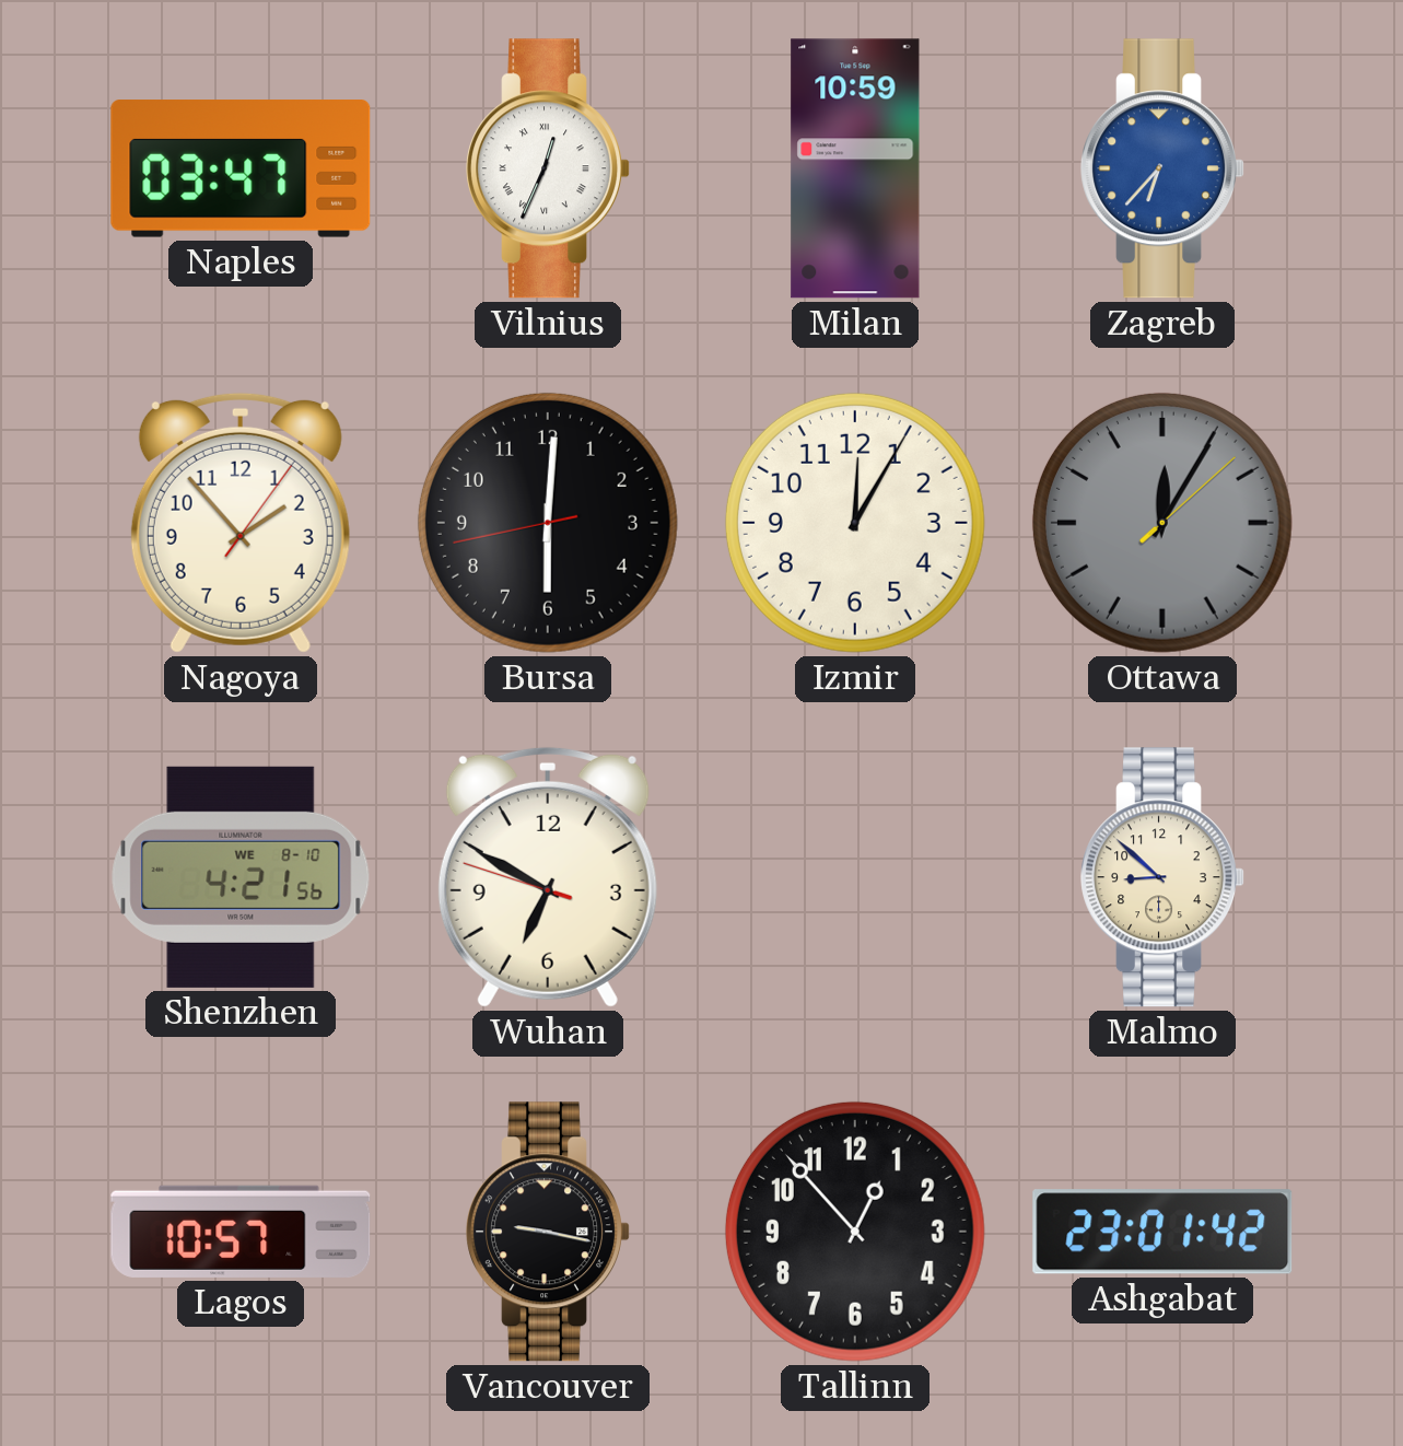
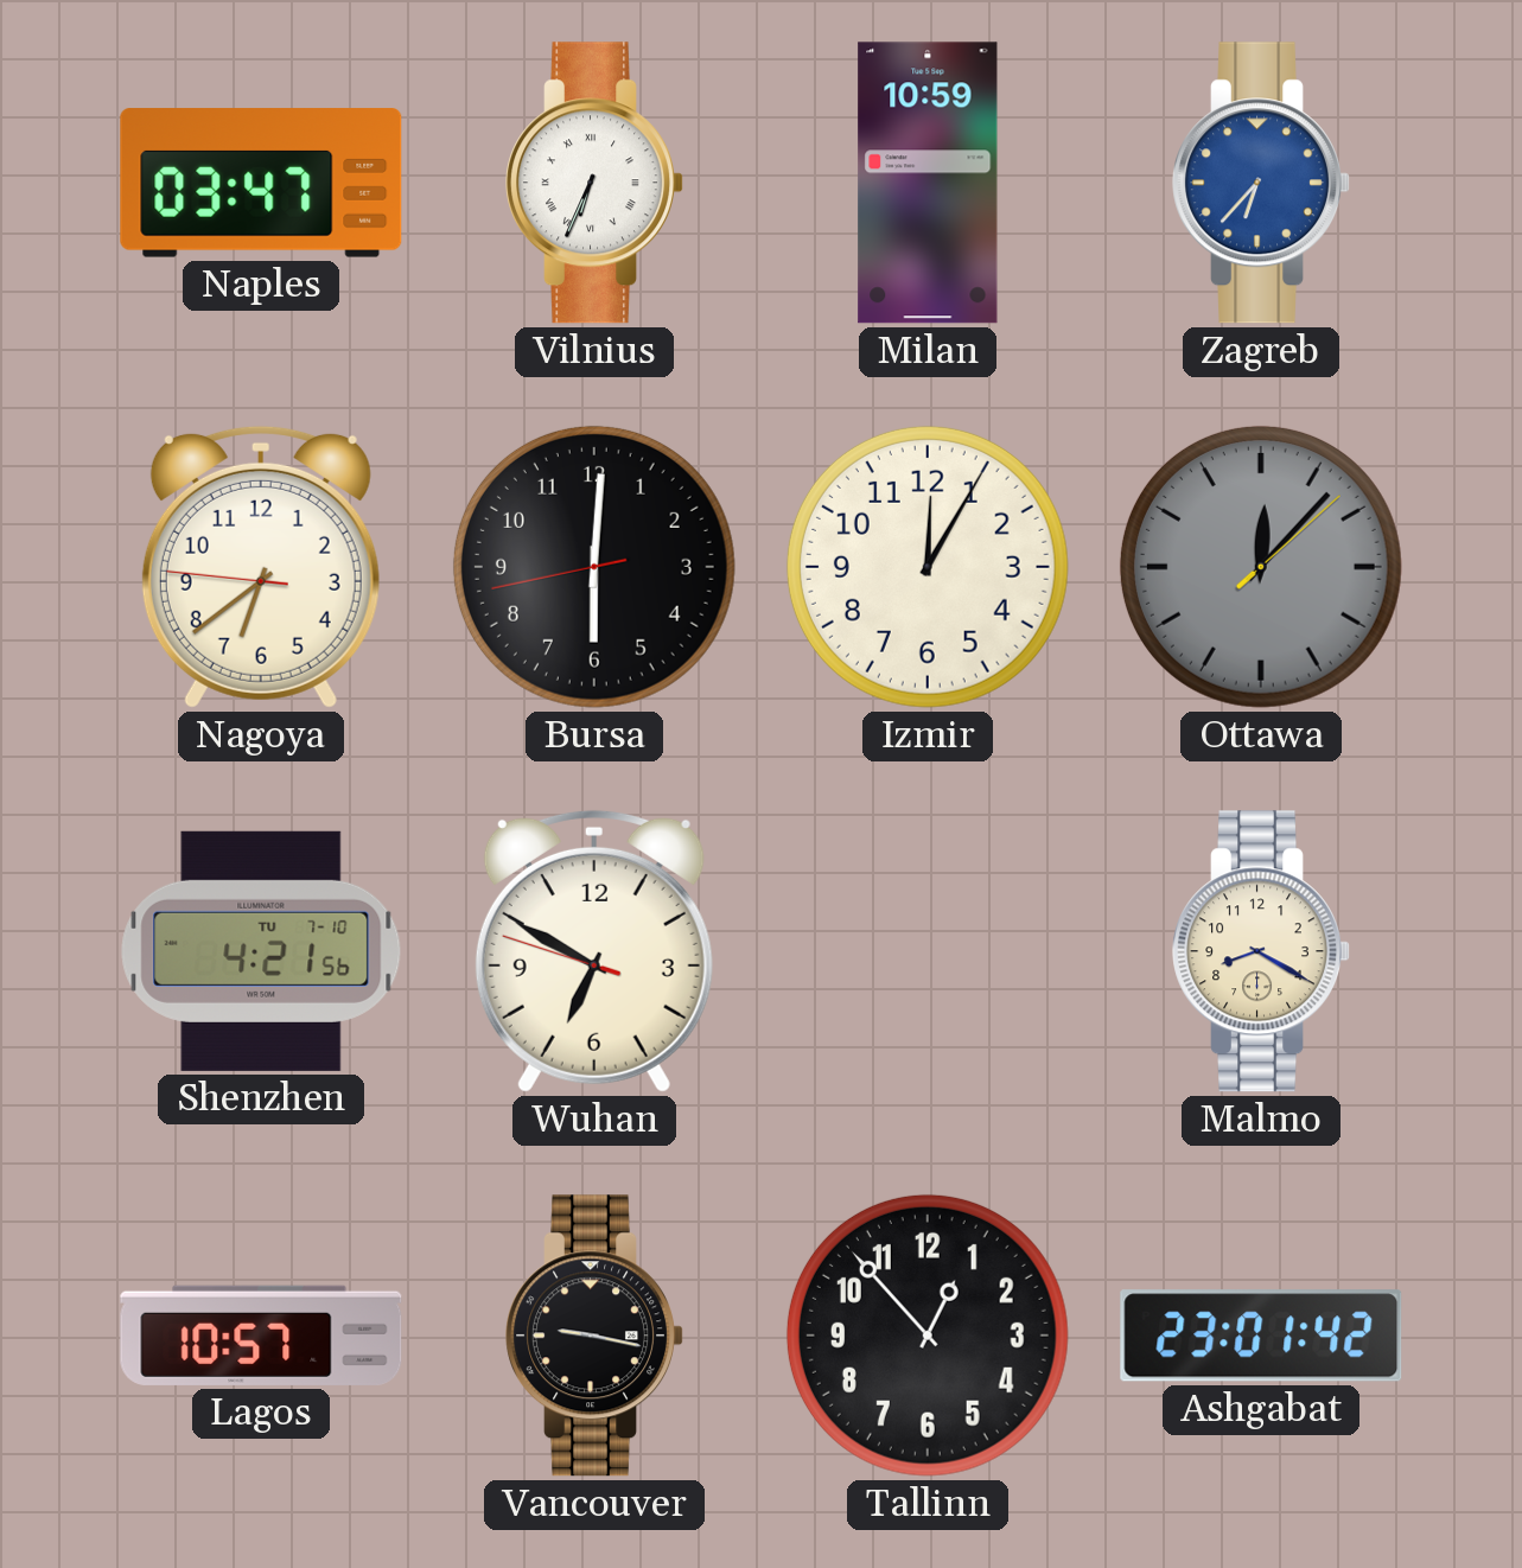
Vilnius: 12:34 -> 6:34 (594, 183)
Nagoya: 1:53 -> 6:38 (261, 567)
Ottawa: 12:05 -> 12:07 (1261, 567)
Shenzhen date: WE 8-10 -> TU 7-10 (261, 951)
Malmo: 8:52 -> 8:20 (1261, 951)
